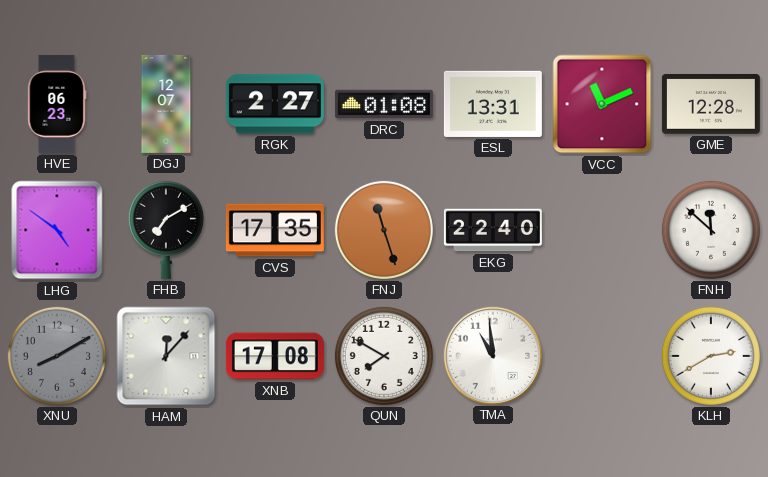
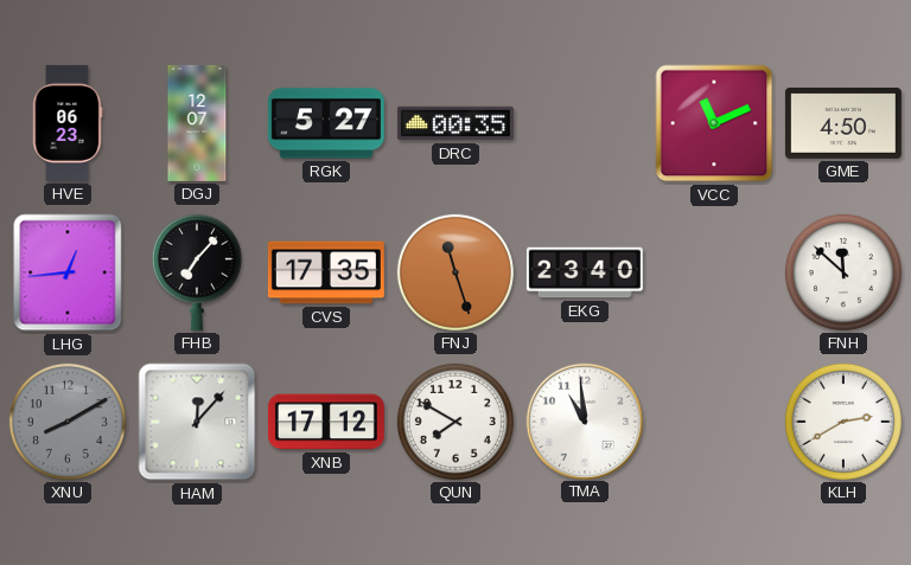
RGK: 2:27 -> 5:27 (326, 123)
DRC: 01:08 -> 00:35 (455, 123)
ESL: 13:31 -> none (493, 104)
GME: 12:28 -> 4:50 (843, 123)
LHG: 4:51 -> 12:44 (68, 272)
FHB: 7:10 -> 7:07 (197, 272)
EKG: 22:40 -> 23:40 (585, 272)
XNB: 17:08 -> 17:12 (326, 422)
